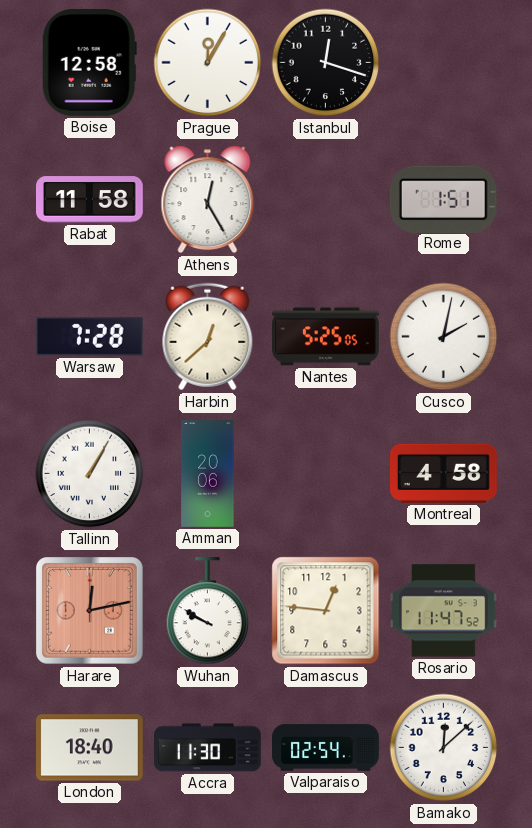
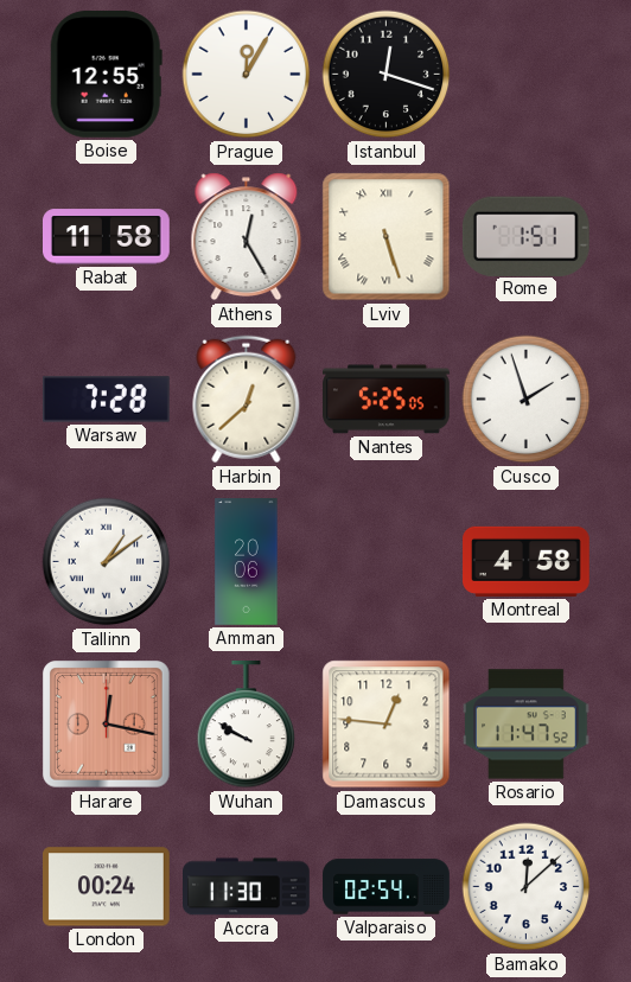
Boise: 12:58 -> 12:55 (106, 74)
Lviv: none -> 5:27 (387, 237)
Cusco: 2:02 -> 1:57 (527, 400)
Tallinn: 1:05 -> 1:09 (107, 562)
Harare: 12:13 -> 12:17 (107, 725)
London: 18:40 -> 00:24 (107, 887)
